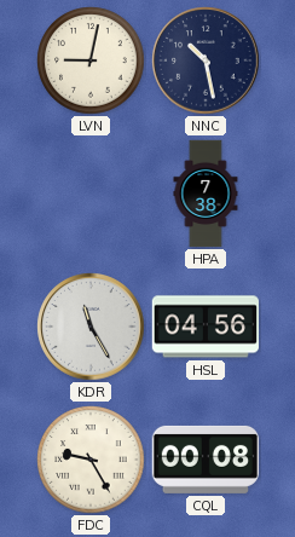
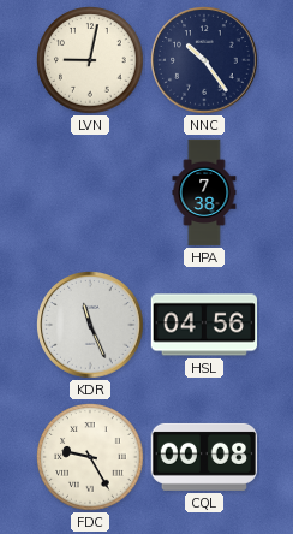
NNC: 10:28 -> 10:24 (204, 60)
KDR: 11:25 -> 11:26 (90, 325)
